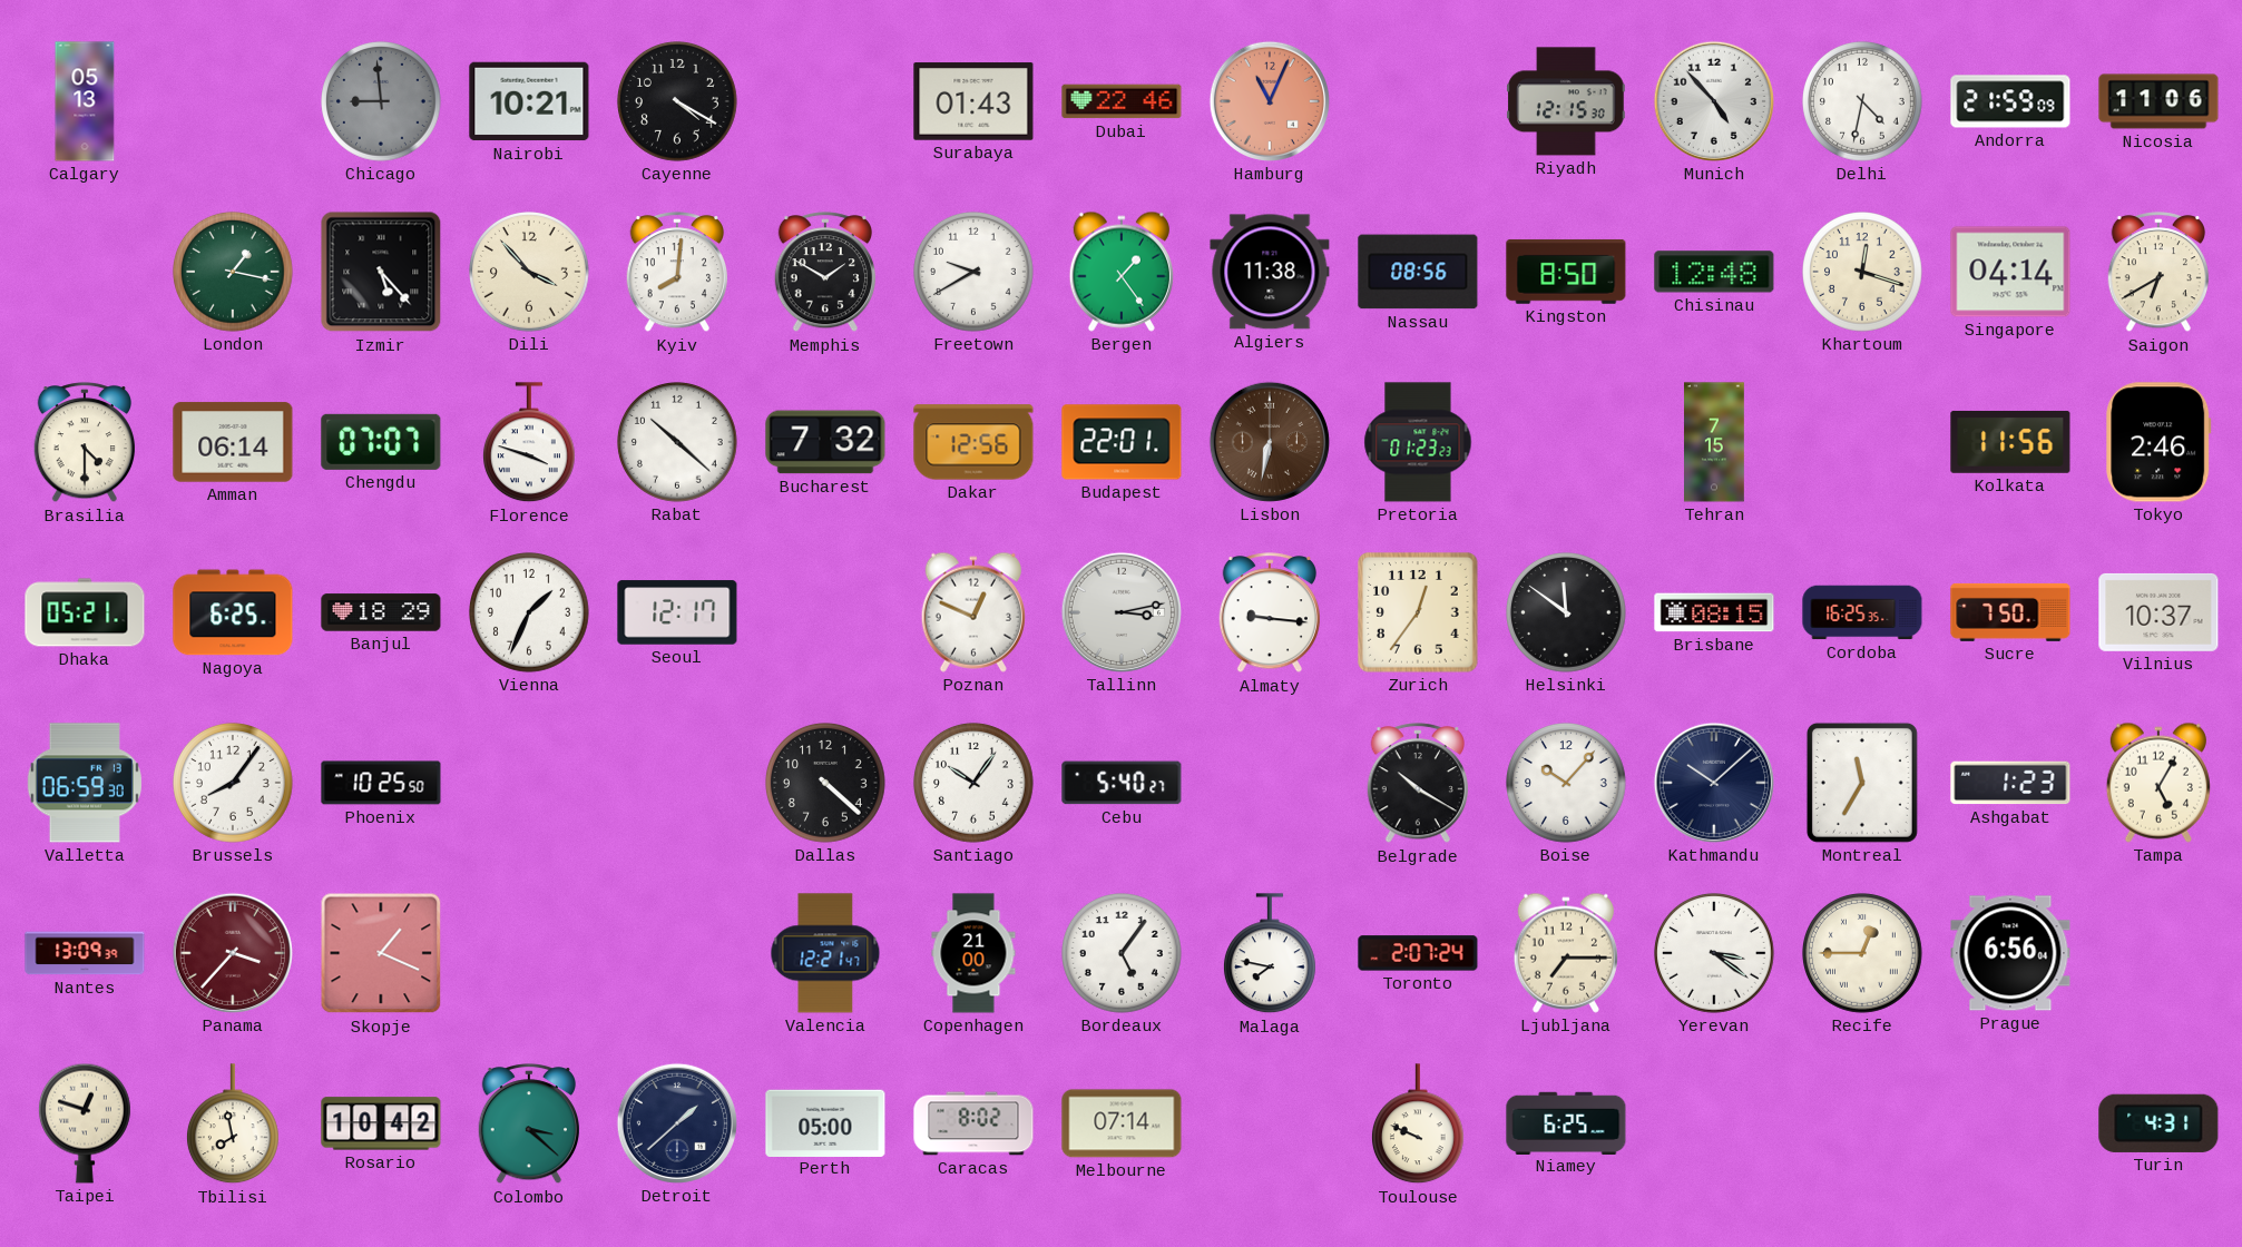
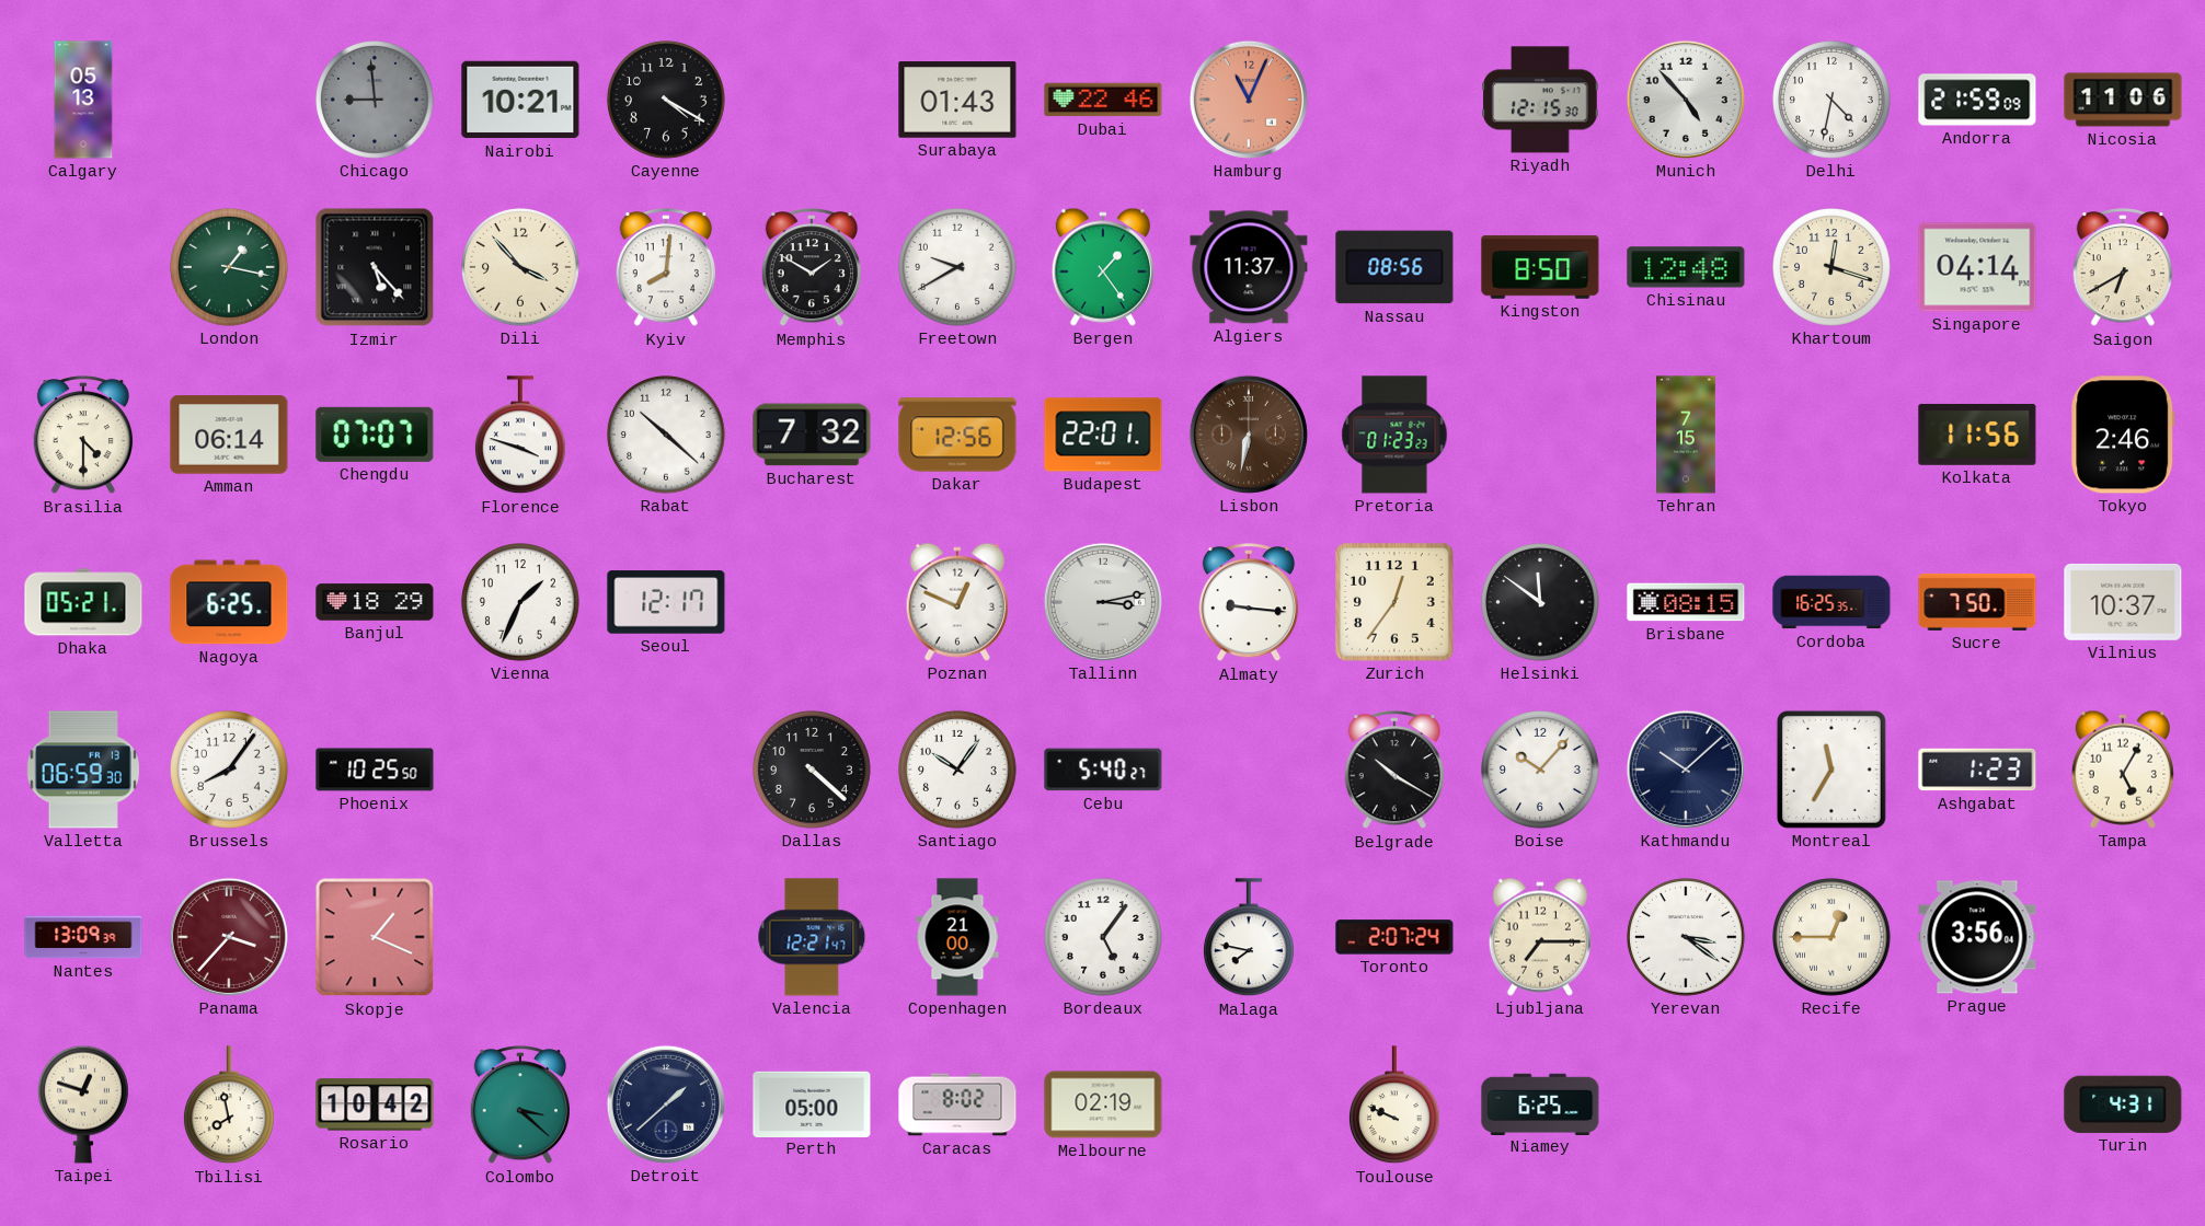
Algiers: 11:38 -> 11:37 (1249, 267)
Prague: 6:56 -> 3:56 (1977, 937)
Melbourne: 07:14 -> 02:19 (1103, 1104)
